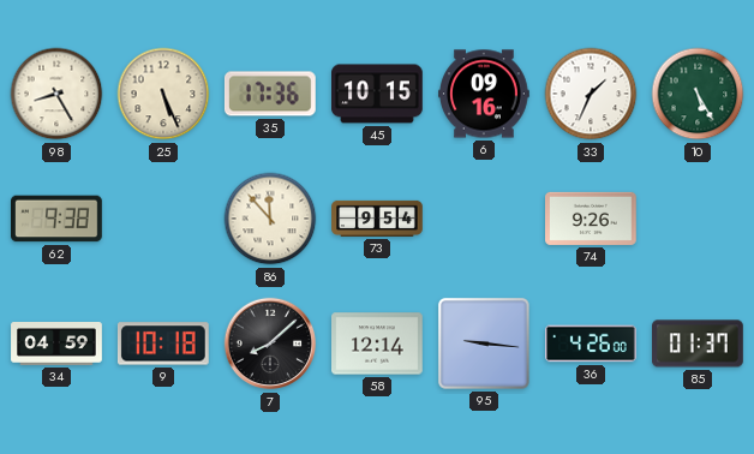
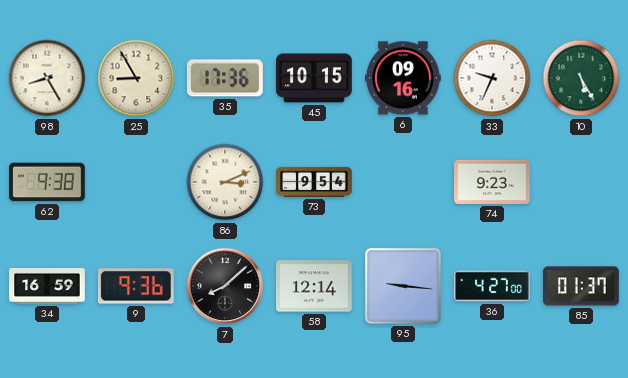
25: 5:26 -> 8:55 (136, 78)
33: 1:34 -> 9:34 (492, 78)
86: 11:53 -> 3:11 (225, 182)
74: 9:26 -> 9:23 (493, 182)
34: 04:59 -> 16:59 (47, 287)
9: 10:18 -> 9:36 (136, 286)
36: 4:26 -> 4:27 (492, 286)
